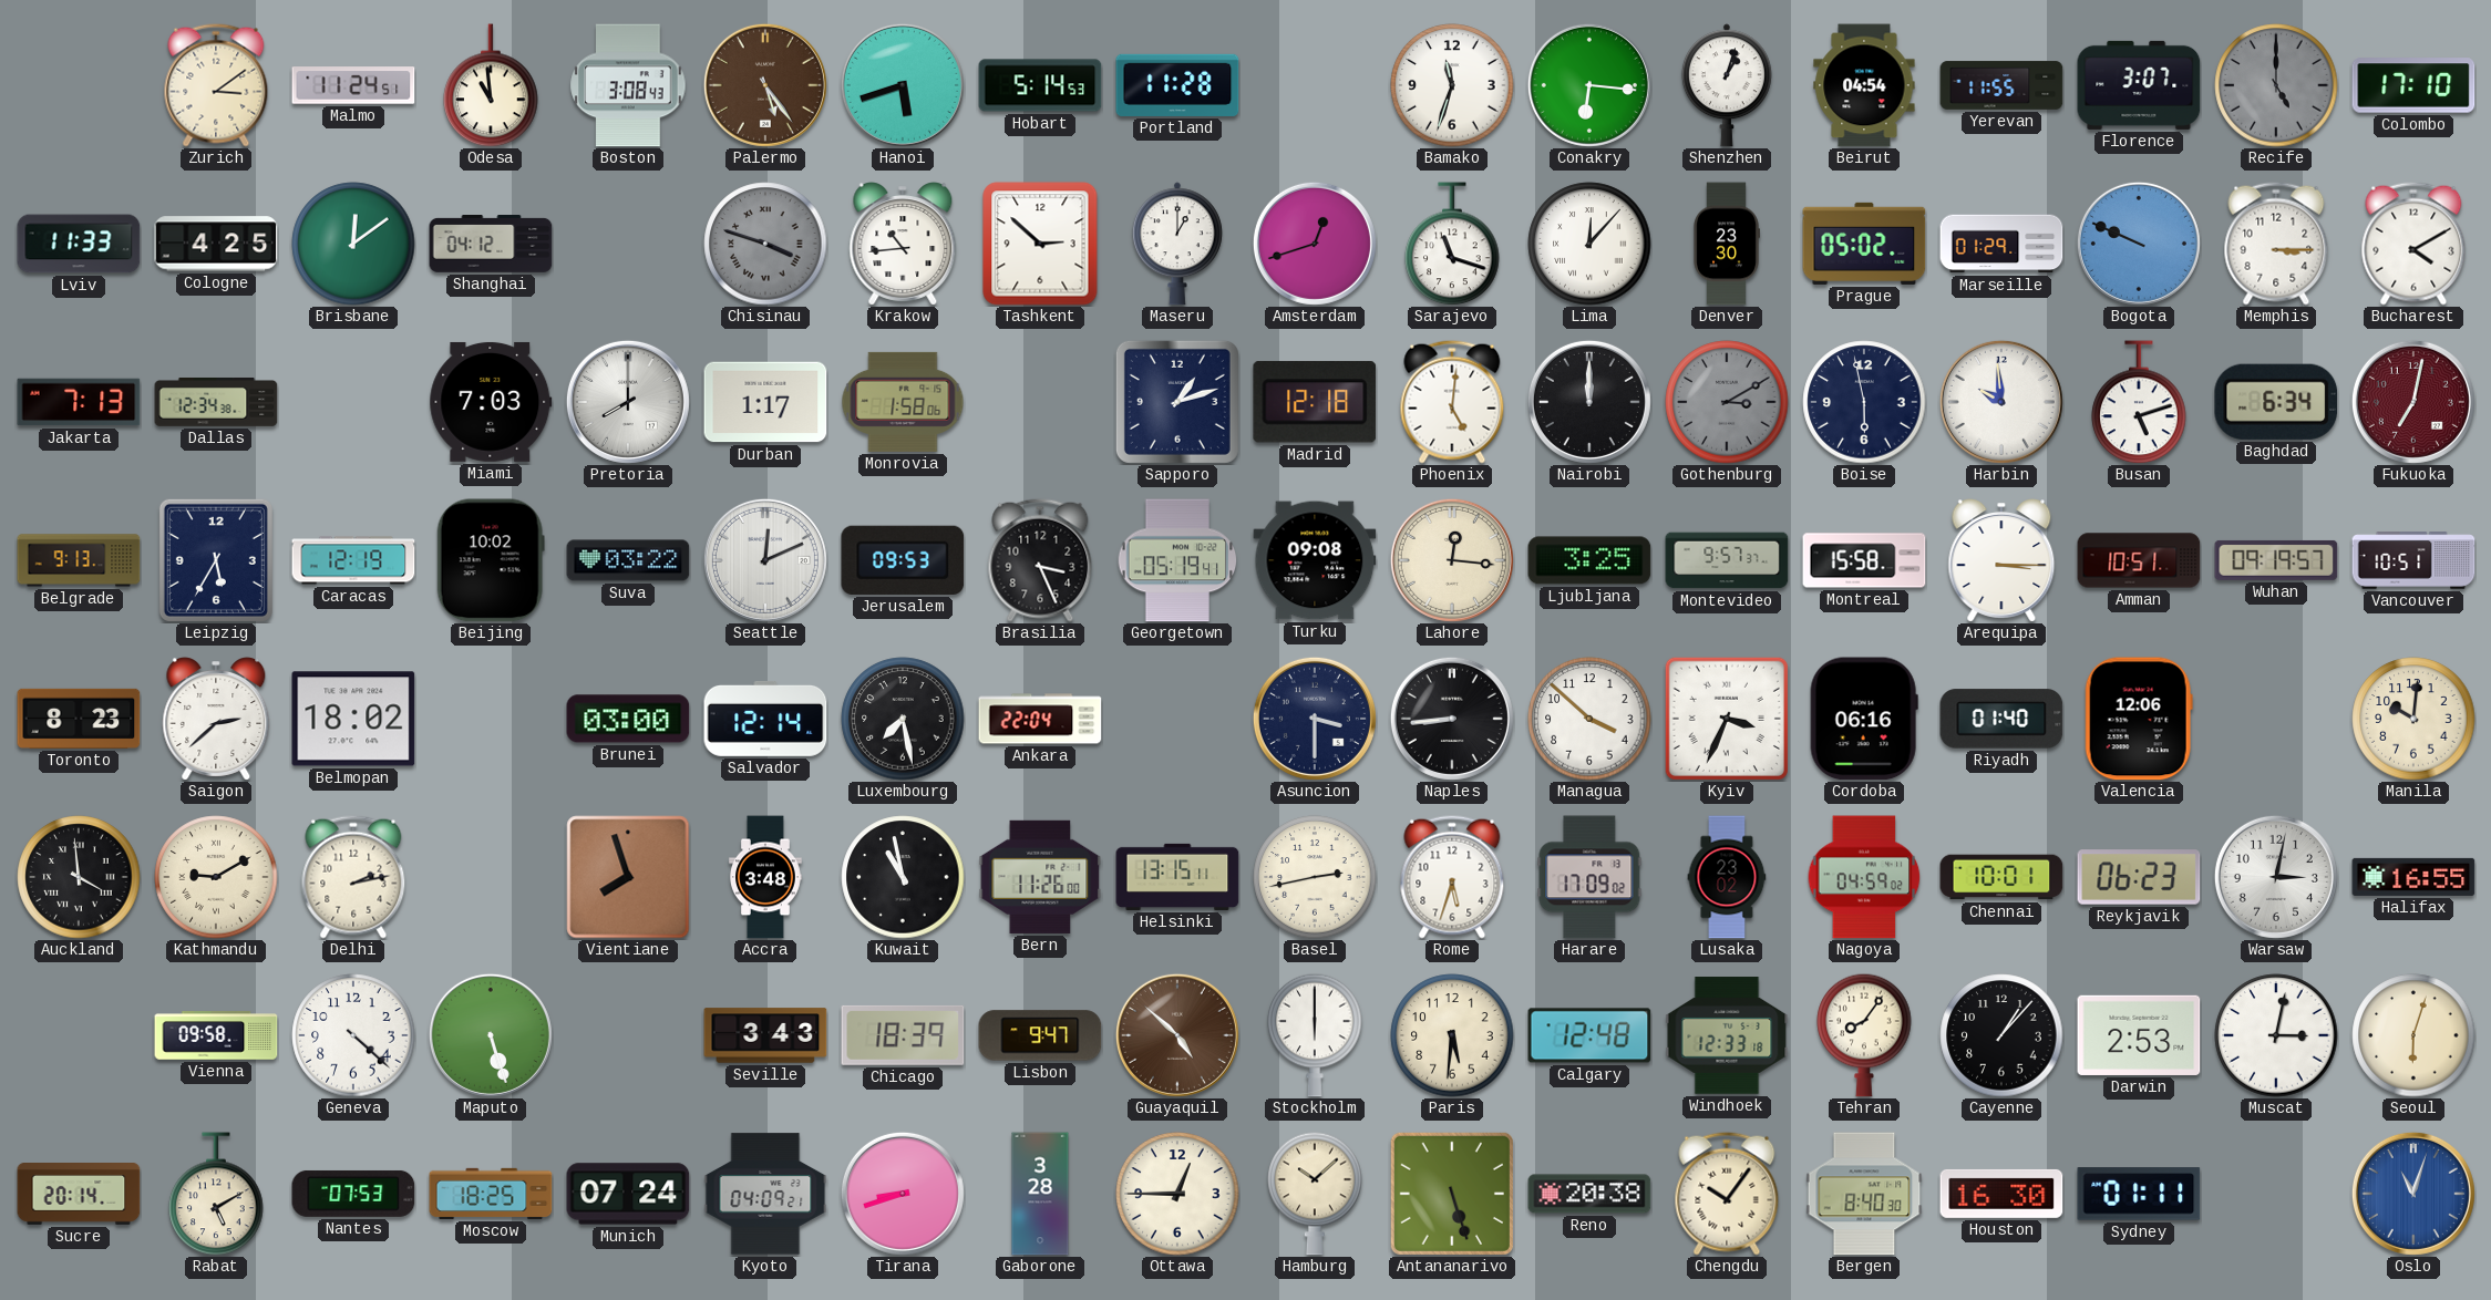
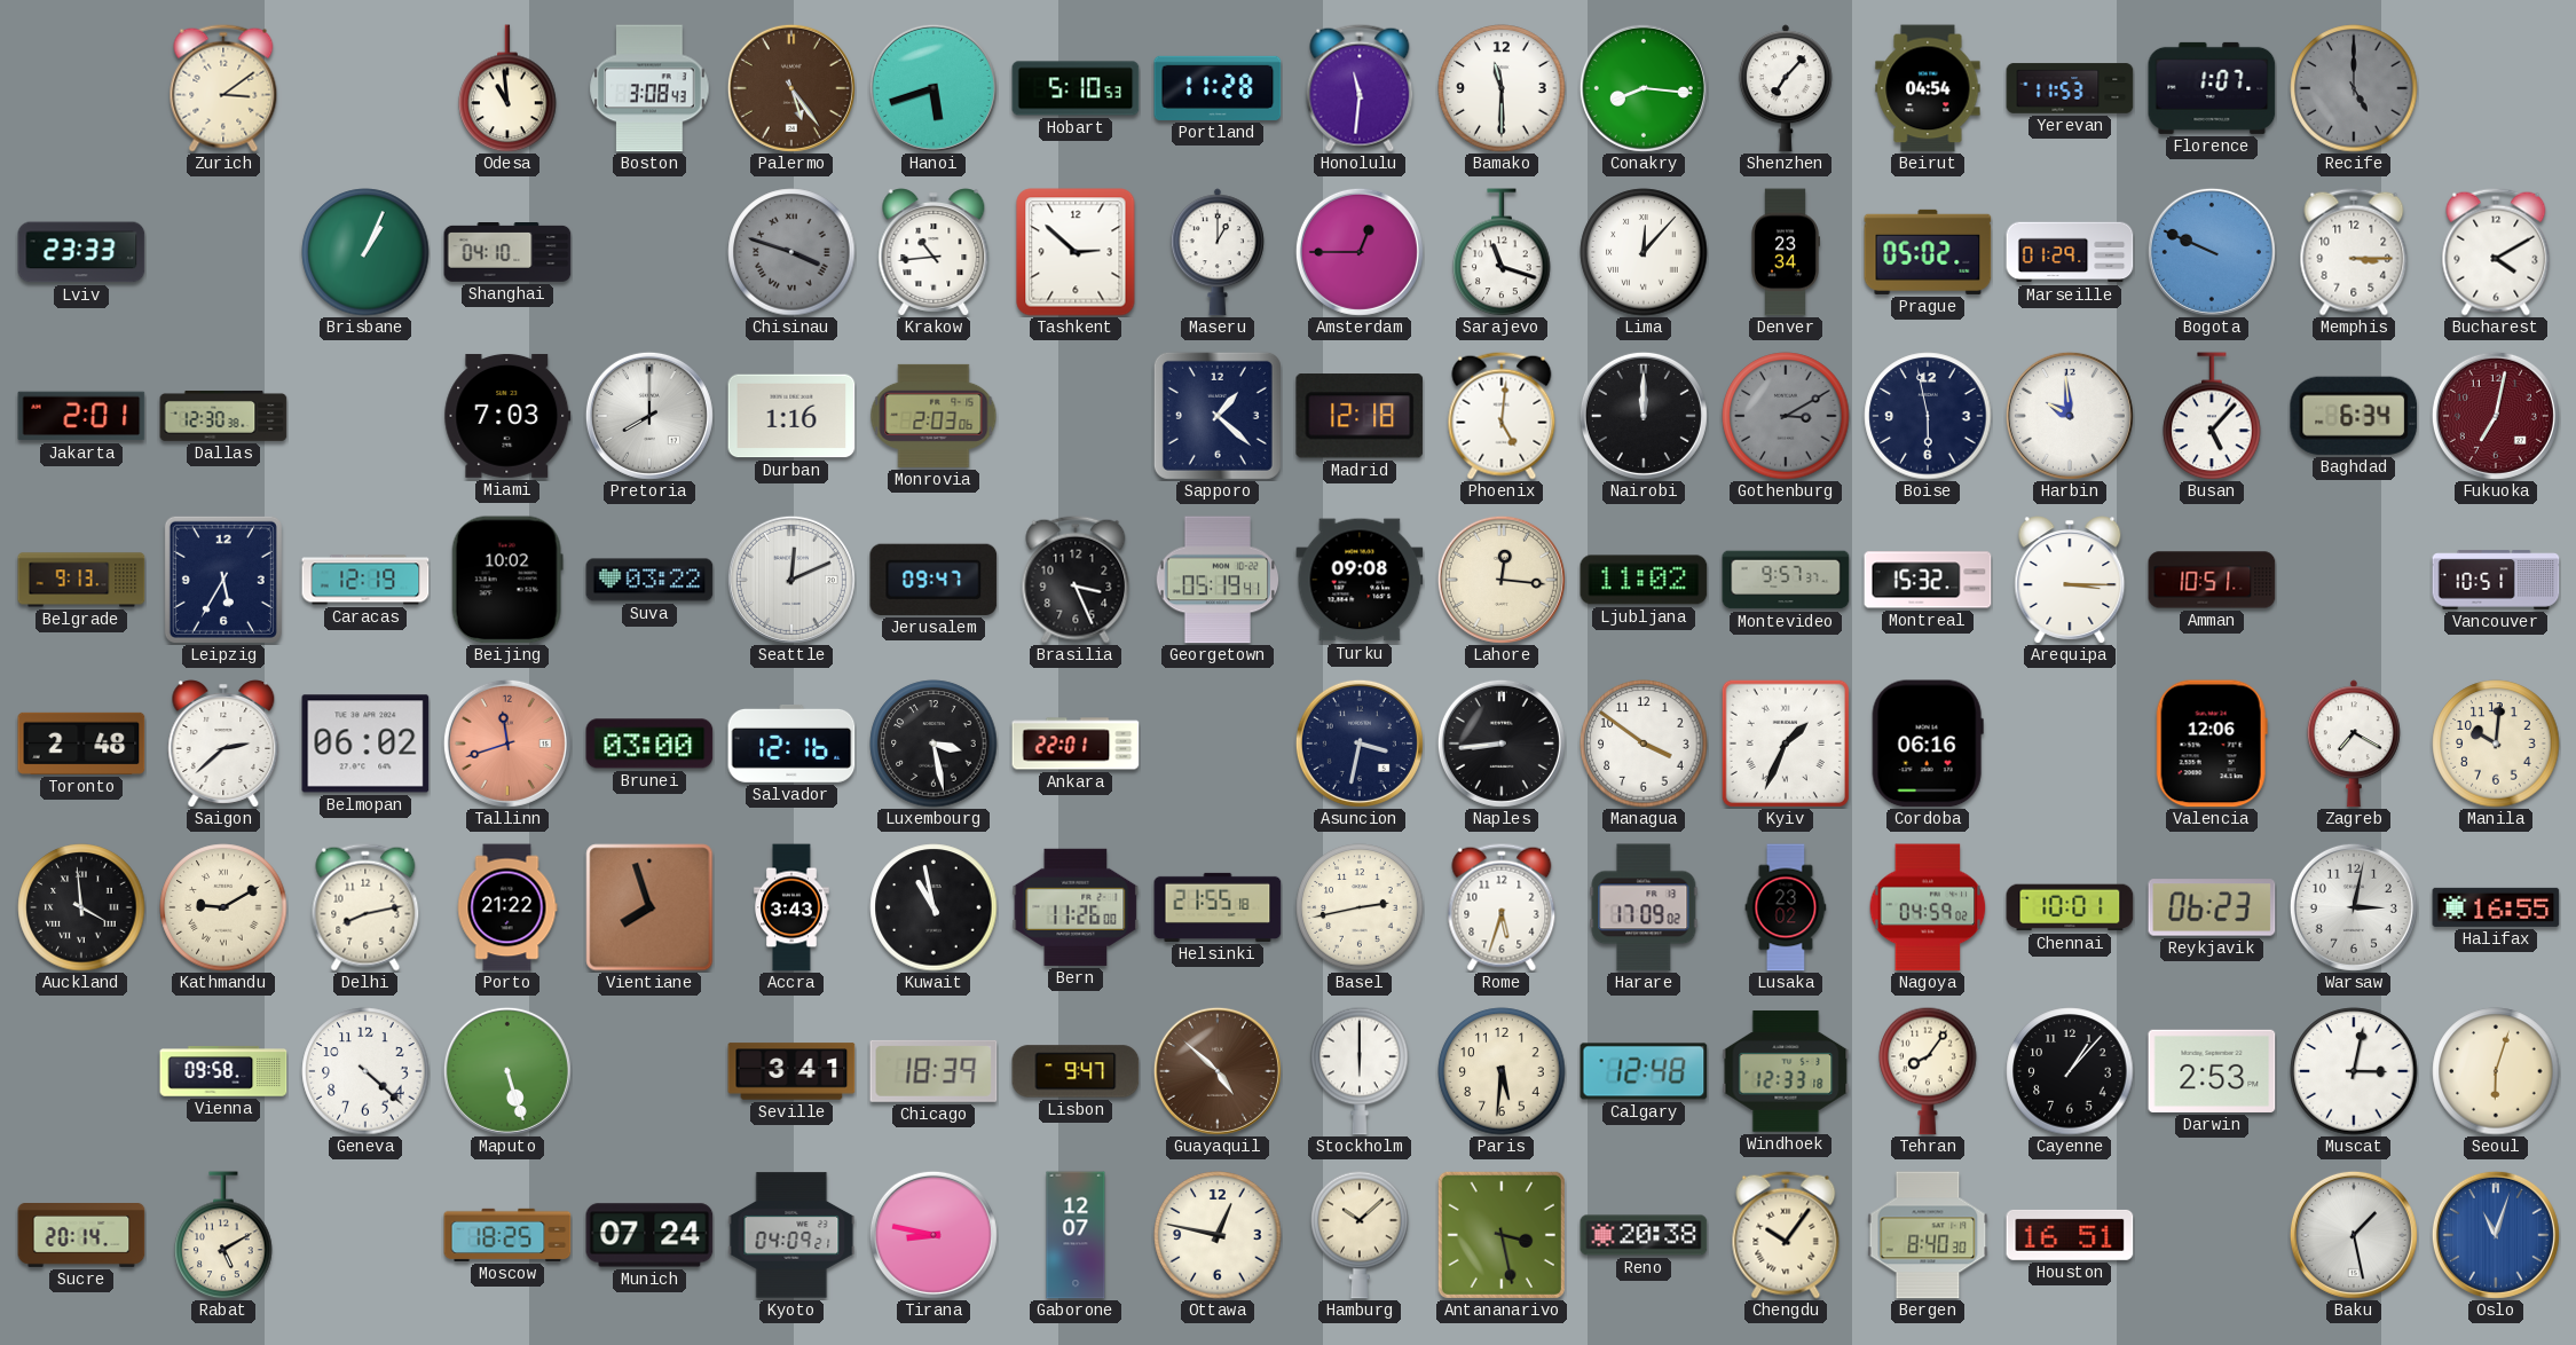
Malmo: 11:24 -> none (353, 85)
Hobart: 5:14 -> 5:10 (1076, 88)
Honolulu: none -> 11:31 (1360, 88)
Bamako: 11:33 -> 11:30 (1502, 88)
Conakry: 6:16 -> 8:16 (1644, 88)
Shenzhen: 1:03 -> 7:07 (1786, 88)
Yerevan: 11:55 -> 11:53 (2070, 88)
Florence: 3:07 -> 1:07 (2212, 88)
Colombo: 17:10 -> none (2413, 85)
Lviv: 11:33 -> 23:33 (81, 252)
Cologne: 4:25 -> none (216, 244)
Brisbane: 12:09 -> 1:04 (365, 252)
Shanghai: 04:12 -> 04:10 (507, 253)
Amsterdam: 12:42 -> 12:45 (1360, 252)
Denver: 23:30 -> 23:34 (1786, 252)
Jakarta: 7:13 -> 2:01 (81, 416)
Dallas: 12:34 -> 12:30 (223, 417)
Durban: 1:17 -> 1:16 (791, 416)
Monrovia: 1:58 -> 2:03 (933, 416)
Sapporo: 1:12 -> 1:22 (1218, 416)
Busan: 5:12 -> 5:07 (2212, 416)
Jerusalem: 09:53 -> 09:47 (933, 580)
Ljubljana: 3:25 -> 11:02 (1644, 580)
Montreal: 15:58 -> 15:32 (1928, 580)
Wuhan: 09:19 -> none (2276, 560)
Toronto: 8:23 -> 2:48 (81, 744)
Belmopan: 18:02 -> 06:02 (365, 744)
Tallinn: none -> 11:42 (507, 744)
Salvador: 12:14 -> 12:16 (791, 744)
Luxembourg: 7:28 -> 3:28 (933, 744)
Ankara: 22:04 -> 22:01 (1076, 744)
Asuncion: 3:30 -> 3:32 (1360, 744)
Managua: 3:52 -> 3:51 (1644, 744)
Kyiv: 3:34 -> 1:34 (1786, 744)
Riyadh: 01:40 -> none (2001, 719)
Zagreb: none -> 7:20 (2354, 744)
Delhi: 2:13 -> 8:13 (365, 907)
Porto: none -> 21:22 (507, 907)
Accra: 3:48 -> 3:43 (791, 907)
Helsinki: 13:15 -> 21:55 (1218, 907)
Seville: 3:43 -> 3:41 (791, 1071)
Nantes: 07:53 -> none (353, 1194)
Tirana: 8:42 -> 8:47 (933, 1235)
Gaborone: 3:28 -> 12:07 (1076, 1235)
Ottawa: 12:45 -> 12:47 (1218, 1235)
Antananarivo: 5:27 -> 3:28 (1502, 1235)
Houston: 16:30 -> 16:51 (2070, 1235)
Sydney: 01:11 -> none (2139, 1194)
Baku: none -> 1:28 (2354, 1235)
